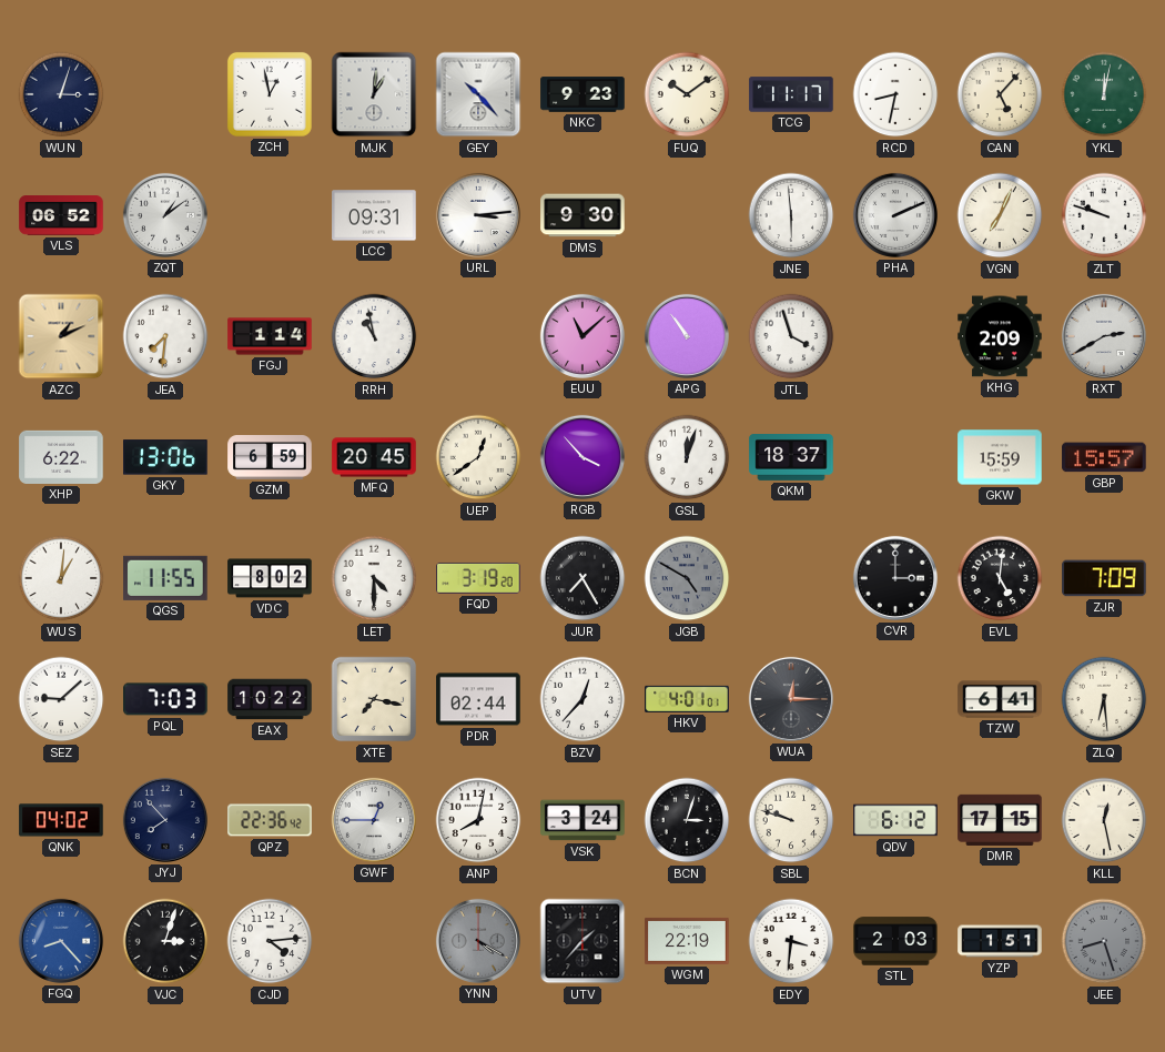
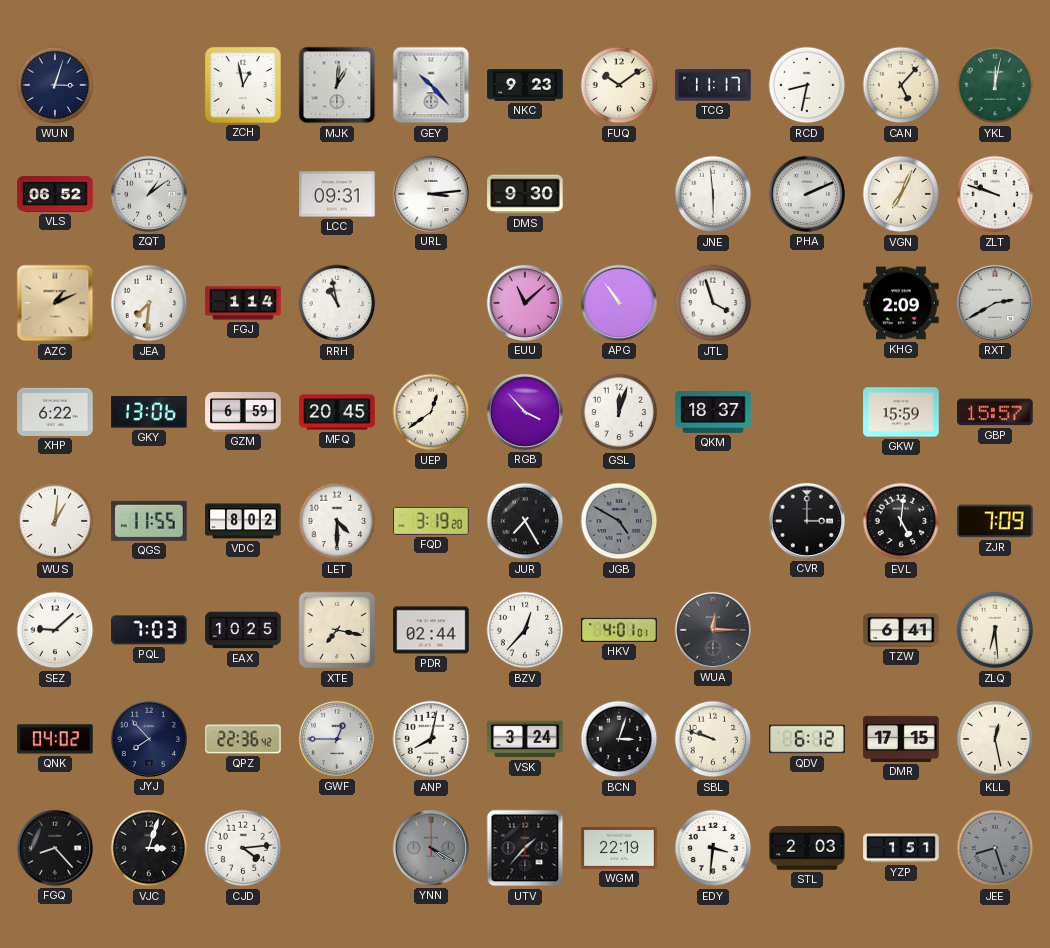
EAX: 10:22 -> 10:25 (243, 630)
FGQ dial: blue -> black (55, 848)
